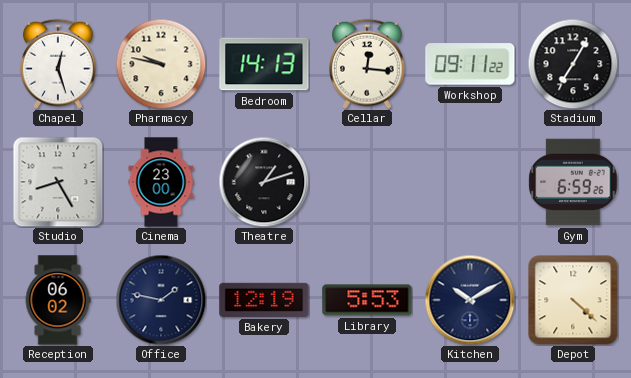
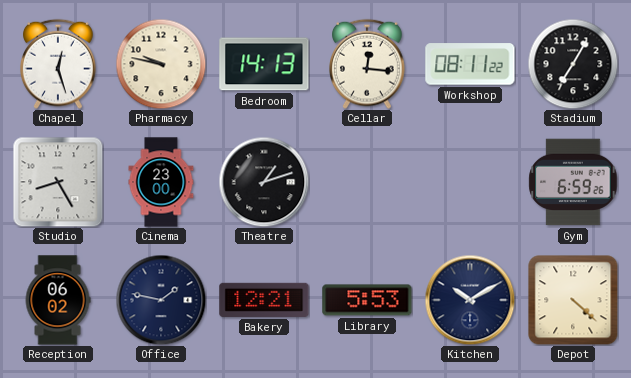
Workshop: 09:11 -> 08:11 (470, 64)
Bakery: 12:19 -> 12:21 (264, 300)
